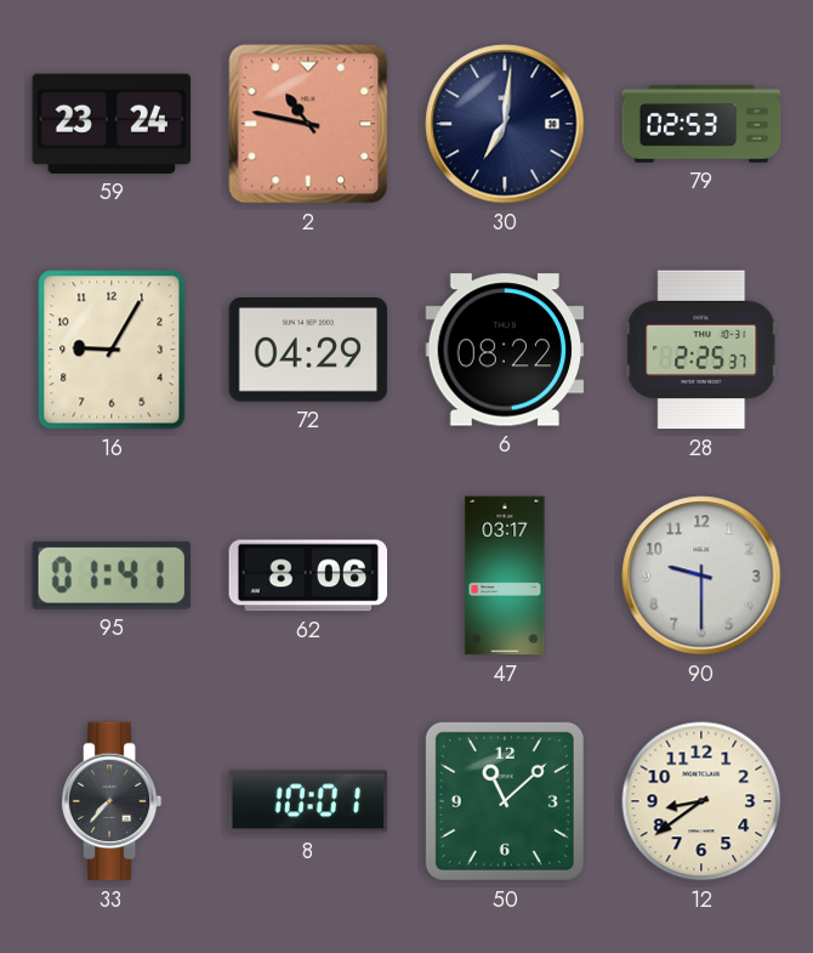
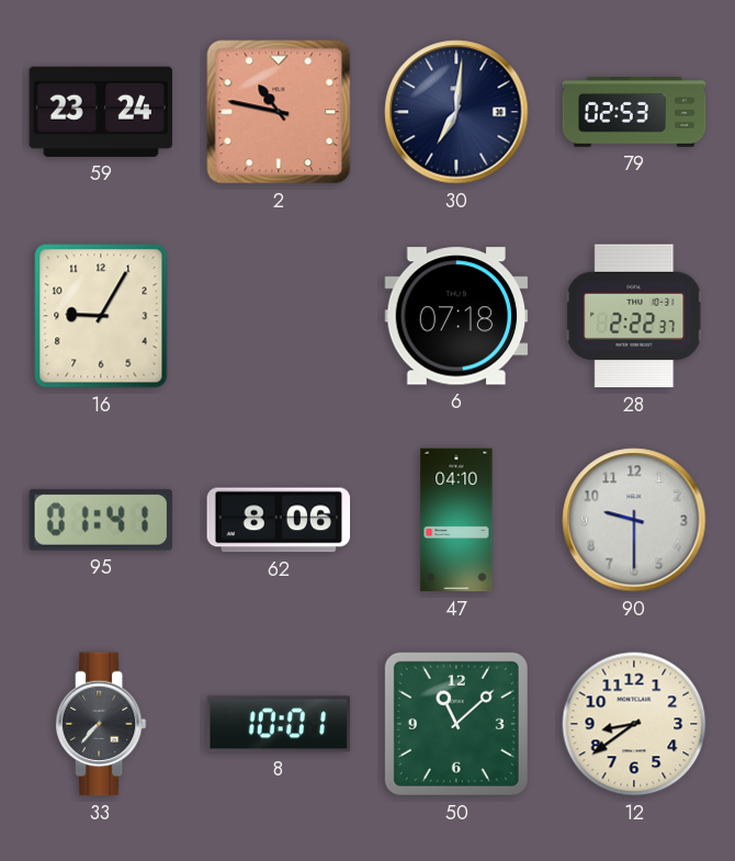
72: 04:29 -> none (308, 351)
6: 08:22 -> 07:18 (456, 316)
28: 2:25 -> 2:22 (634, 316)
47: 03:17 -> 04:10 (456, 520)
